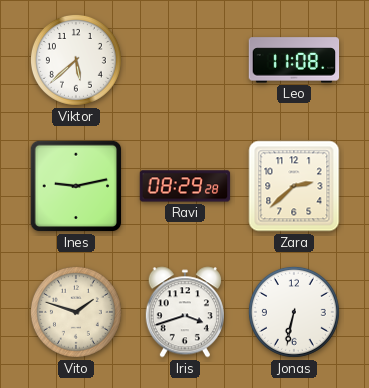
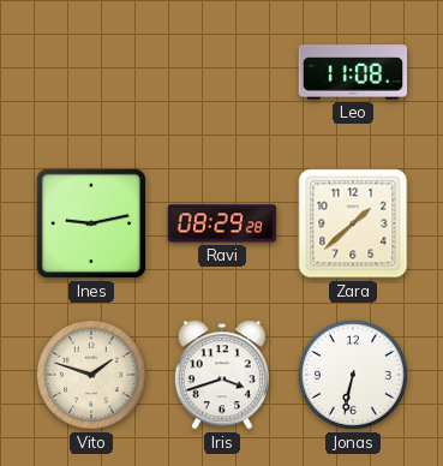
Viktor: 5:38 -> none (76, 60)
Zara: 2:38 -> 1:38 (353, 223)
